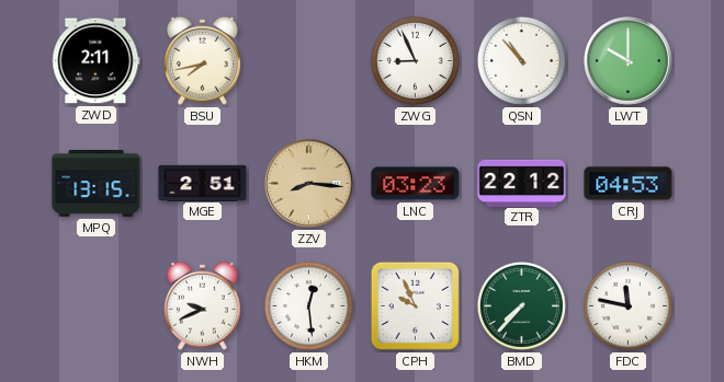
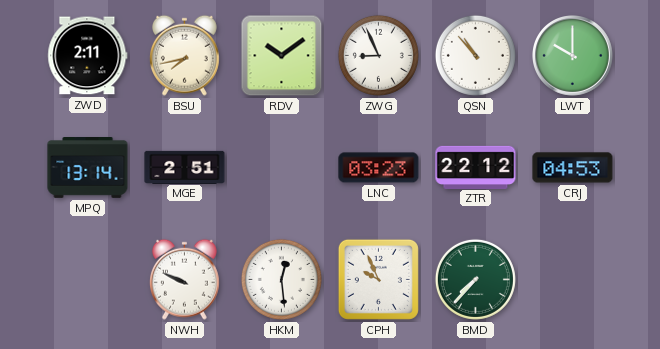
RDV: none -> 10:09 (282, 56)
MPQ: 13:15 -> 13:14 (88, 168)
ZZV: 8:16 -> none (309, 184)
NWH: 9:41 -> 9:49 (184, 279)
FDC: 11:47 -> none (627, 305)
